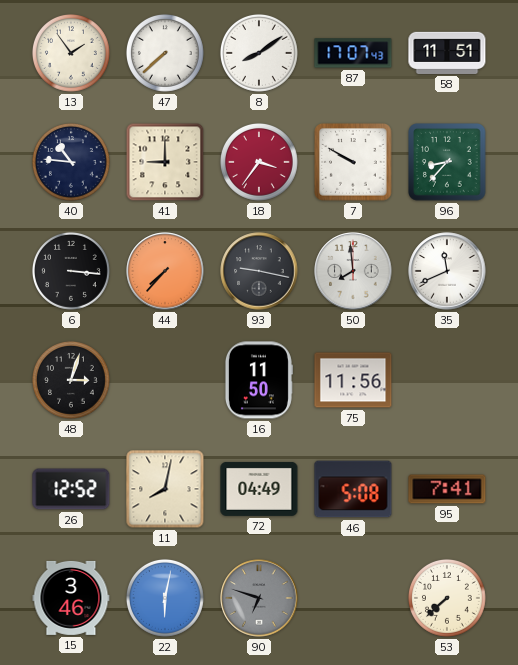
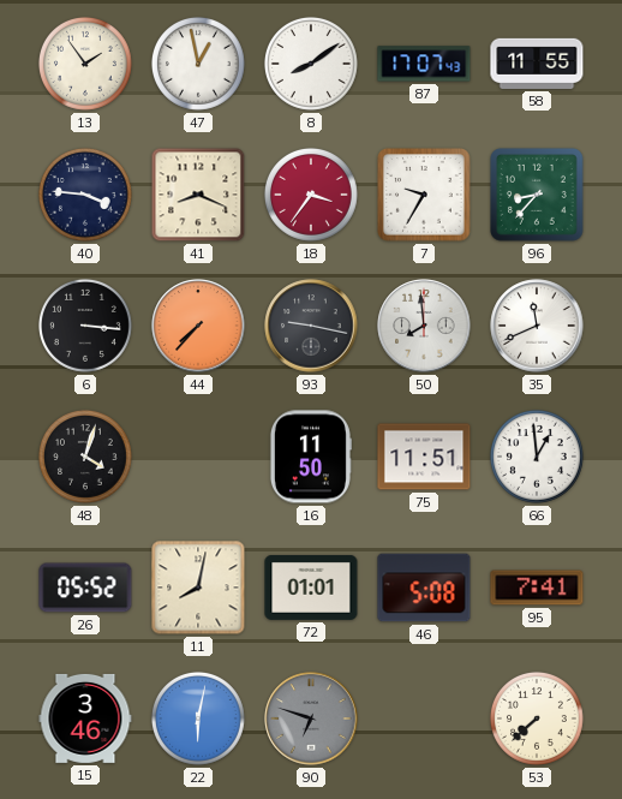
47: 7:38 -> 12:58 (198, 64)
58: 11:51 -> 11:55 (537, 64)
40: 10:46 -> 3:46 (85, 195)
41: 9:00 -> 8:19 (198, 195)
7: 9:50 -> 9:35 (425, 196)
48: 3:03 -> 4:03 (85, 457)
75: 11:56 -> 11:51 (424, 457)
66: none -> 12:59 (537, 457)
26: 12:52 -> 05:52 (85, 588)
72: 04:49 -> 01:01 (311, 588)
